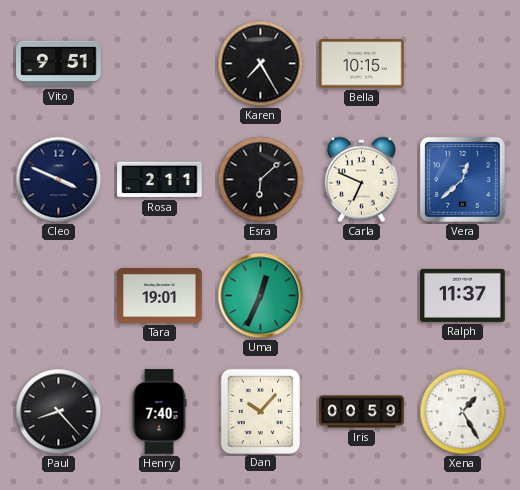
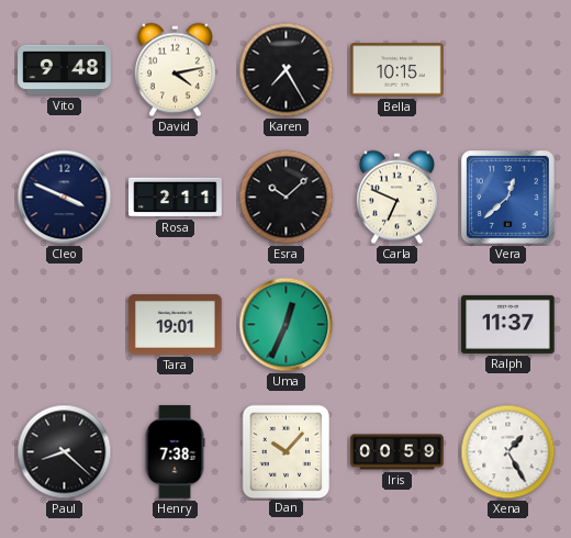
Vito: 9:51 -> 9:48 (65, 70)
David: none -> 4:13 (175, 70)
Esra: 6:08 -> 10:08 (287, 198)
Paul: 8:23 -> 8:22 (65, 452)
Henry: 7:40 -> 7:38 (175, 452)
